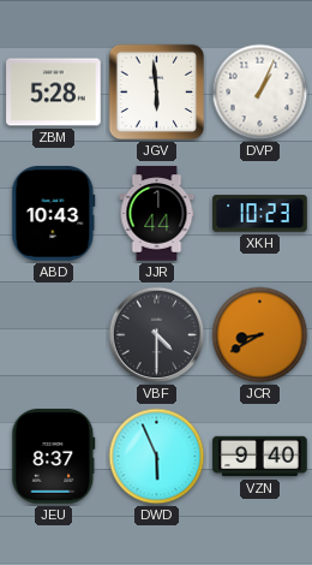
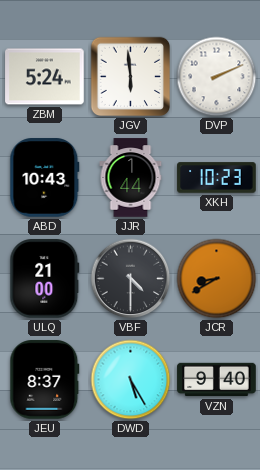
ZBM: 5:28 -> 5:24 (45, 77)
DVP: 1:04 -> 2:11 (217, 77)
ULQ: none -> 21:00 (45, 279)
DWD: 5:56 -> 5:25 (131, 380)
